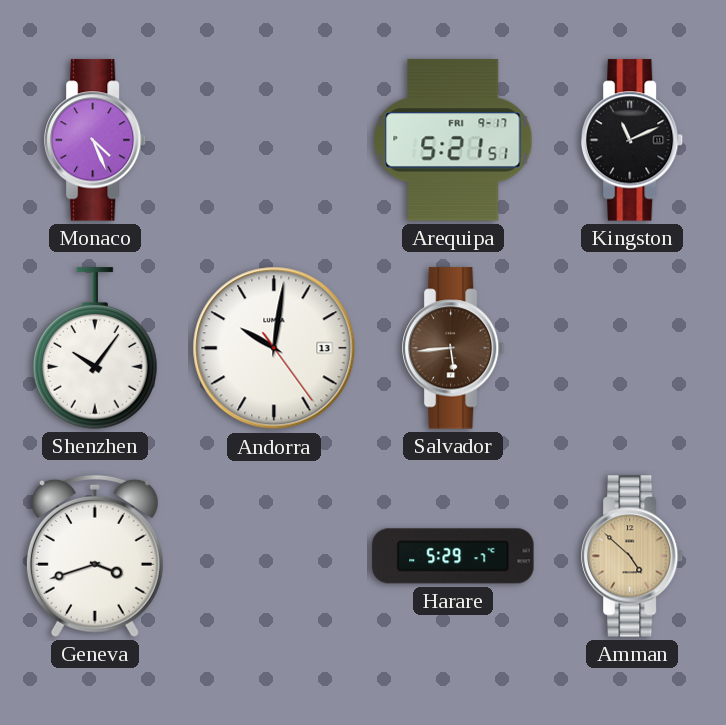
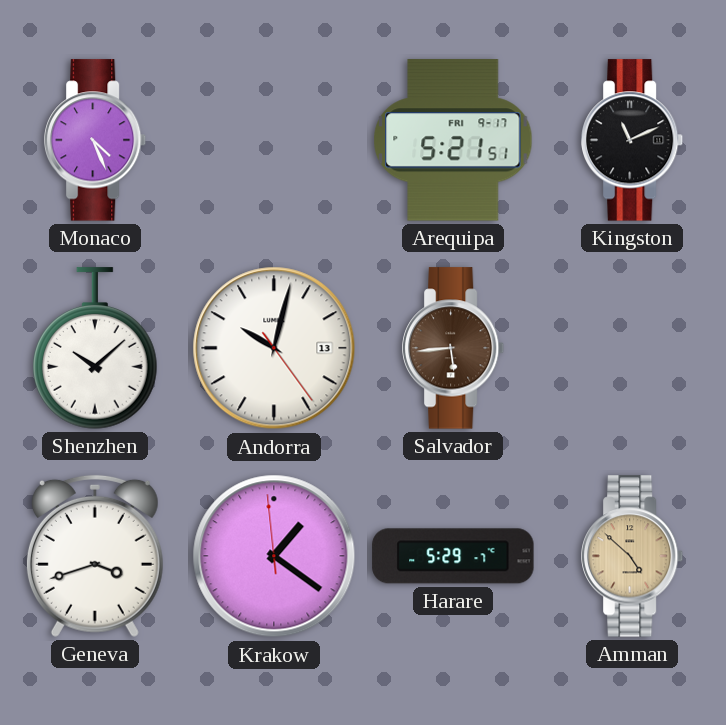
Shenzhen: 10:06 -> 10:08 (96, 348)
Andorra: 10:01 -> 10:02 (274, 348)
Krakow: none -> 1:20 (274, 556)
